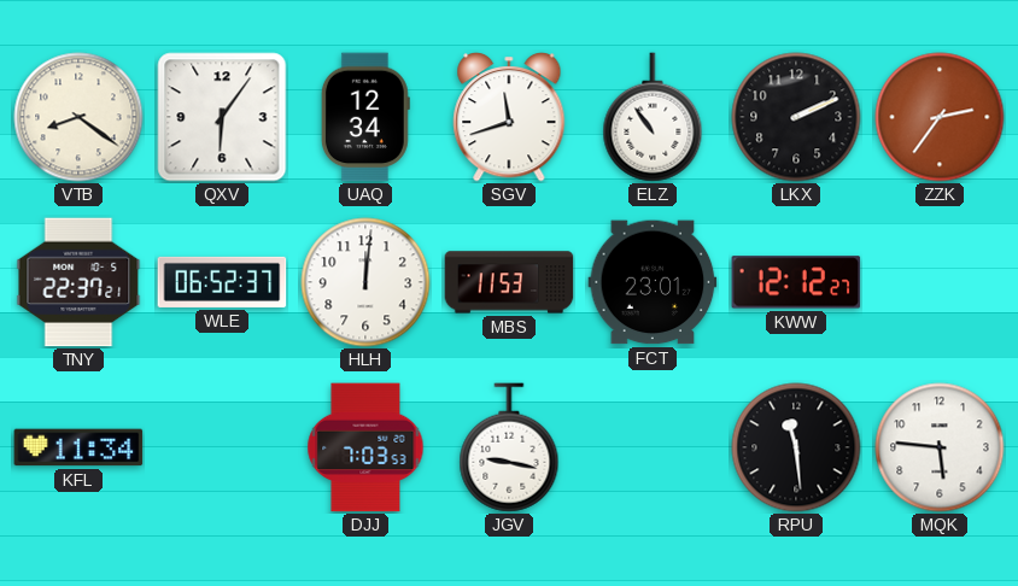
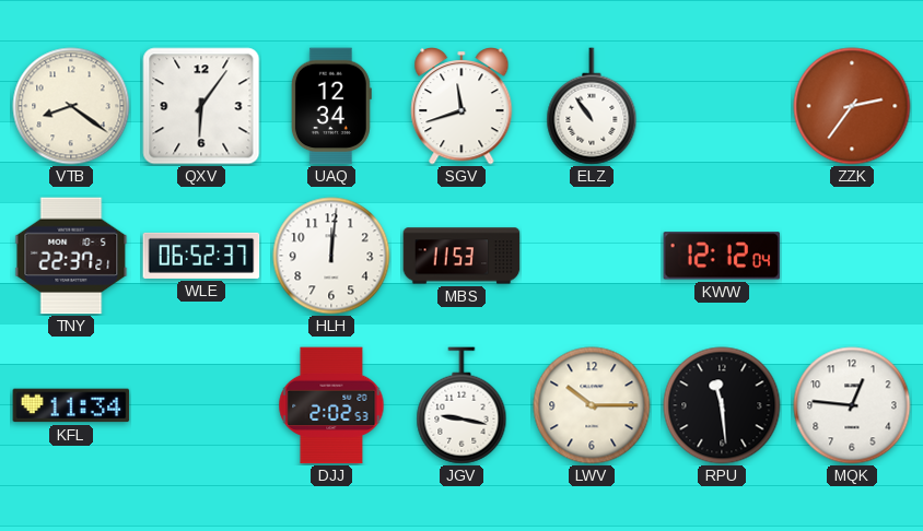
LKX: 2:11 -> none (796, 117)
FCT: 23:01 -> none (653, 282)
KWW: 12:12:27 -> 12:12:04 (722, 256)
DJJ: 7:03 -> 2:02 (331, 405)
LWV: none -> 10:15 (592, 405)
MQK: 5:46 -> 12:46 (852, 405)
